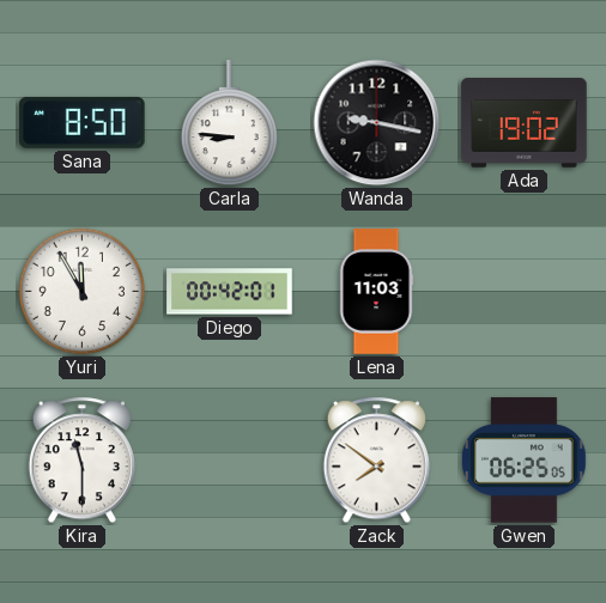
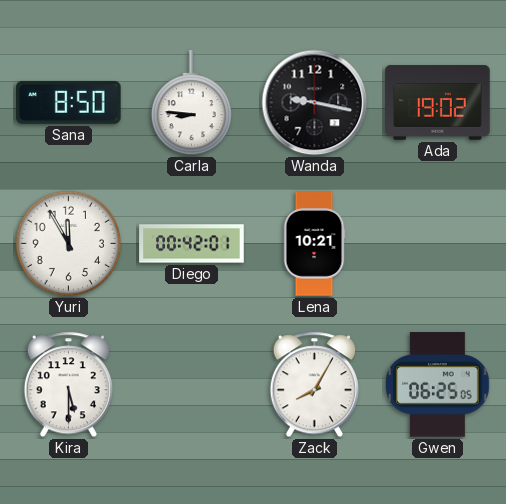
Lena: 11:03 -> 10:21 (314, 244)
Kira: 11:30 -> 5:30 (68, 385)
Zack: 7:51 -> 8:05 (314, 385)
